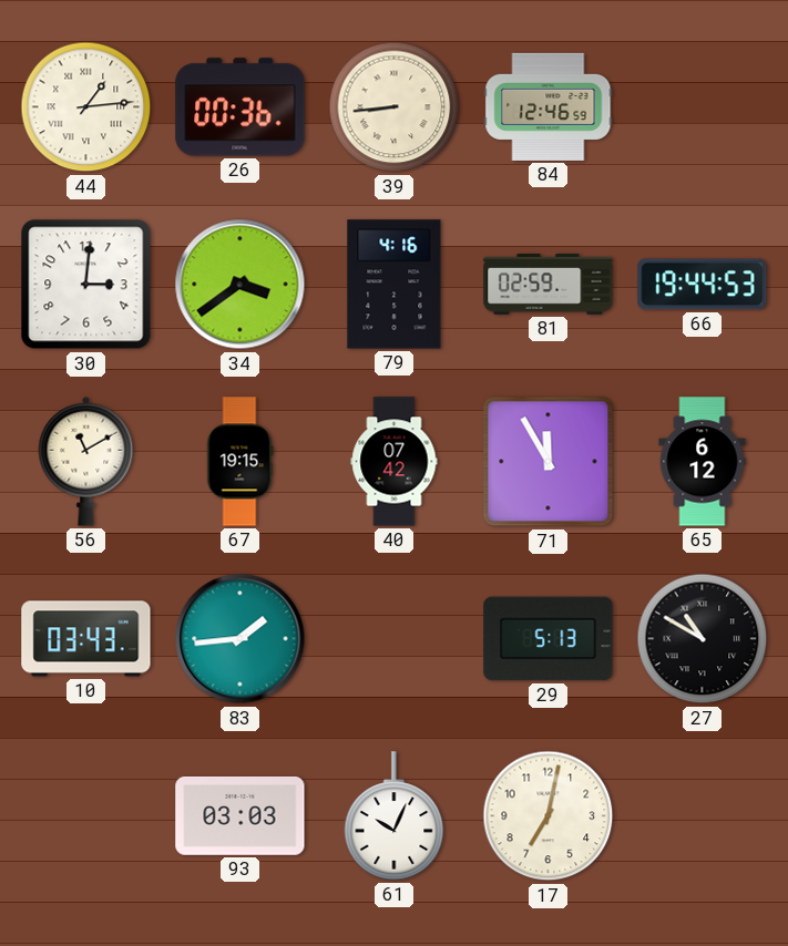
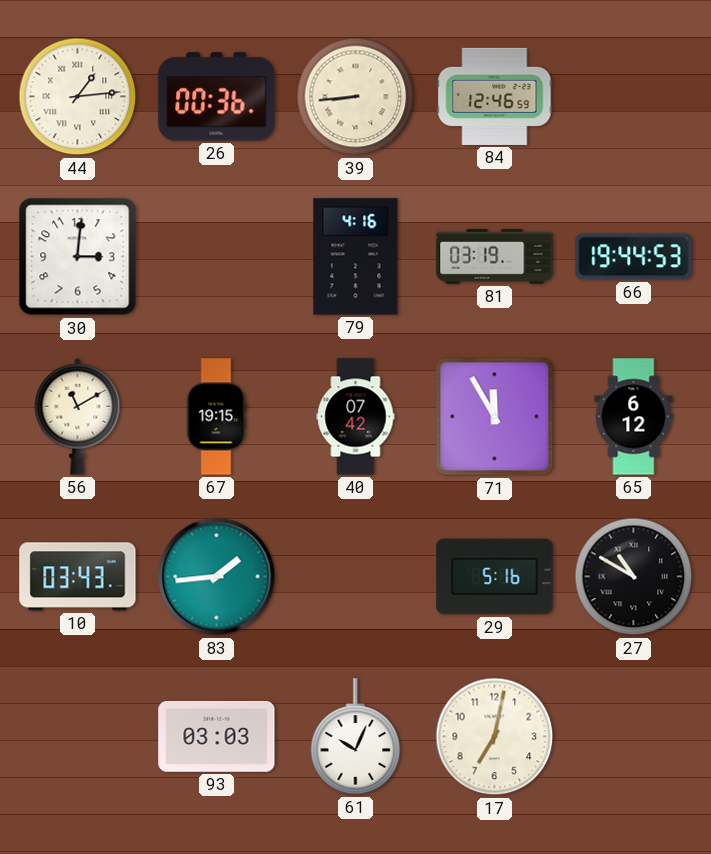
34: 3:39 -> none (241, 285)
81: 02:59 -> 03:19 (495, 257)
29: 5:13 -> 5:16 (495, 577)
